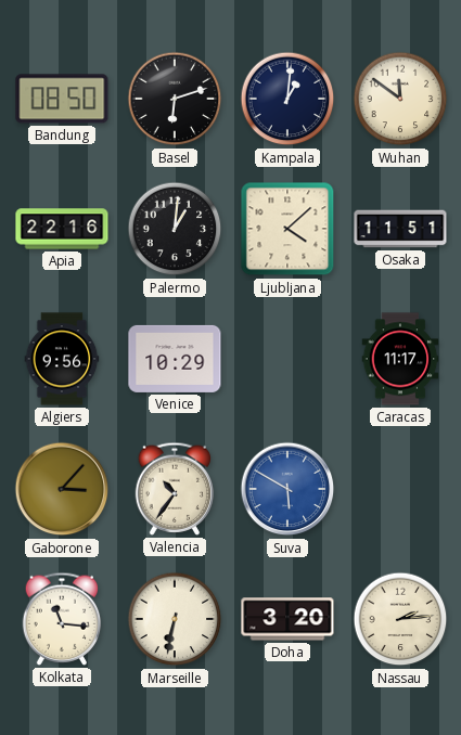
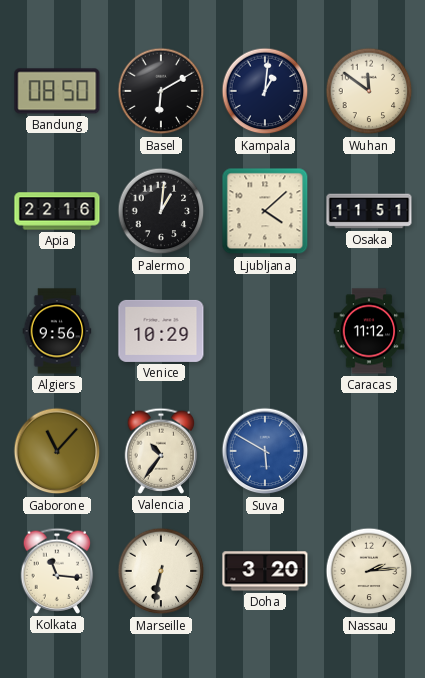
Basel: 6:12 -> 6:10 (161, 91)
Caracas: 11:17 -> 11:12 (369, 331)
Gaborone: 3:07 -> 11:07 (57, 451)
